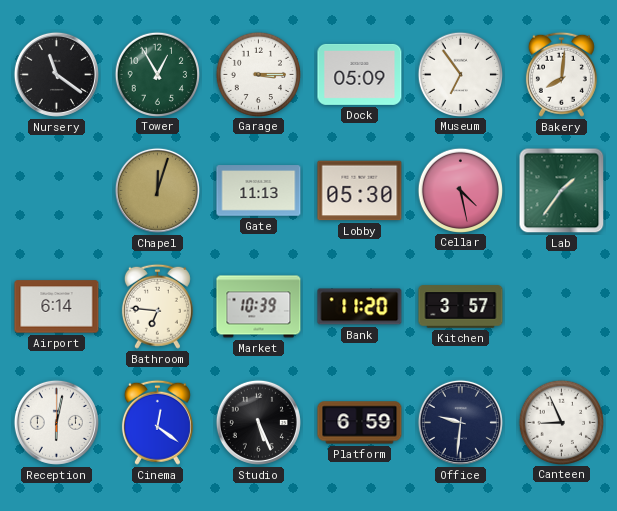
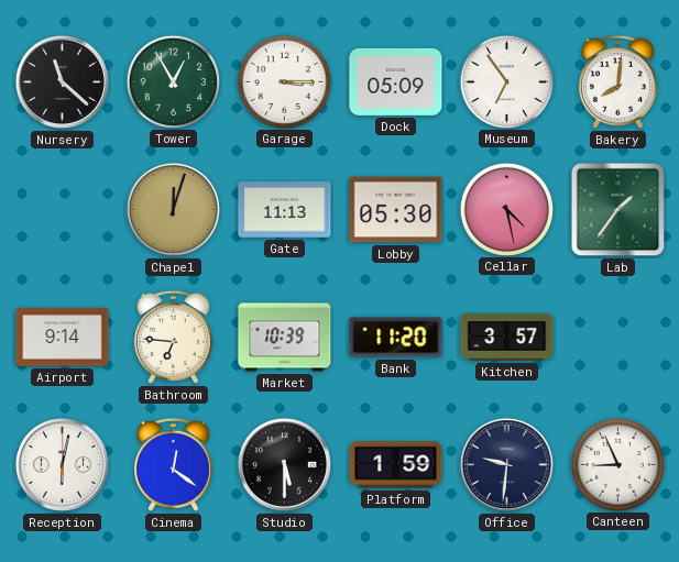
Nursery: 11:21 -> 11:22 (62, 81)
Airport: 6:14 -> 9:14 (63, 338)
Studio: 5:26 -> 5:30 (284, 464)
Platform: 6:59 -> 1:59 (396, 465)
